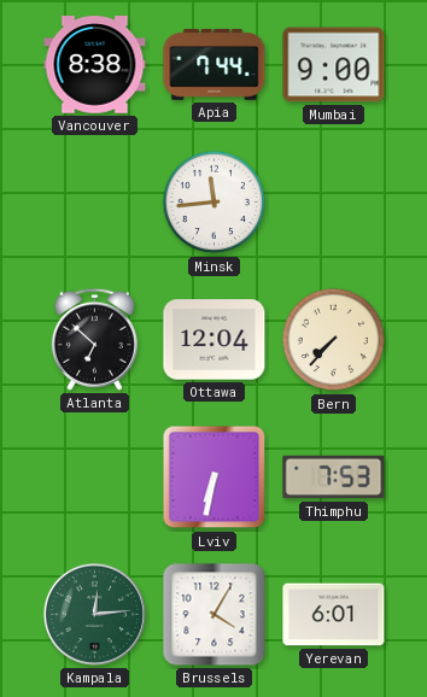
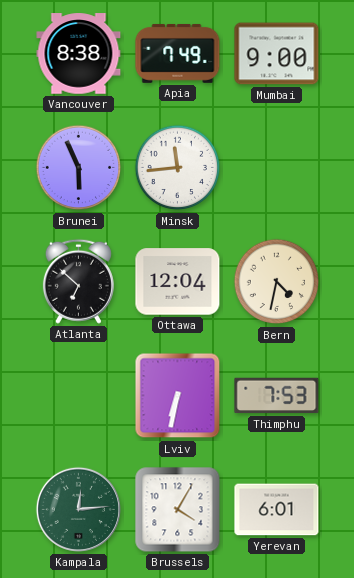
Apia: 7:44 -> 7:49 (178, 53)
Brunei: none -> 5:56 (79, 168)
Bern: 7:37 -> 4:32 (277, 282)
